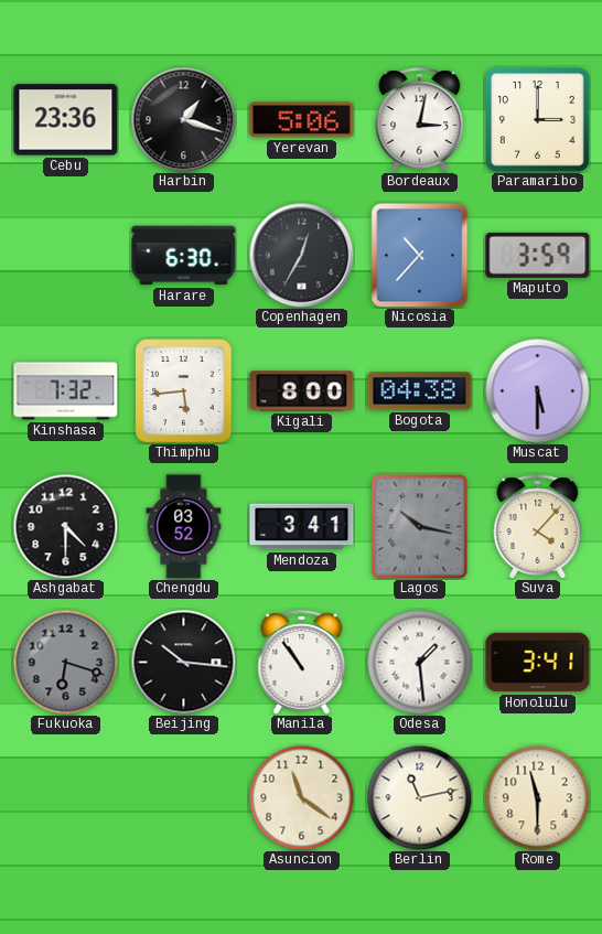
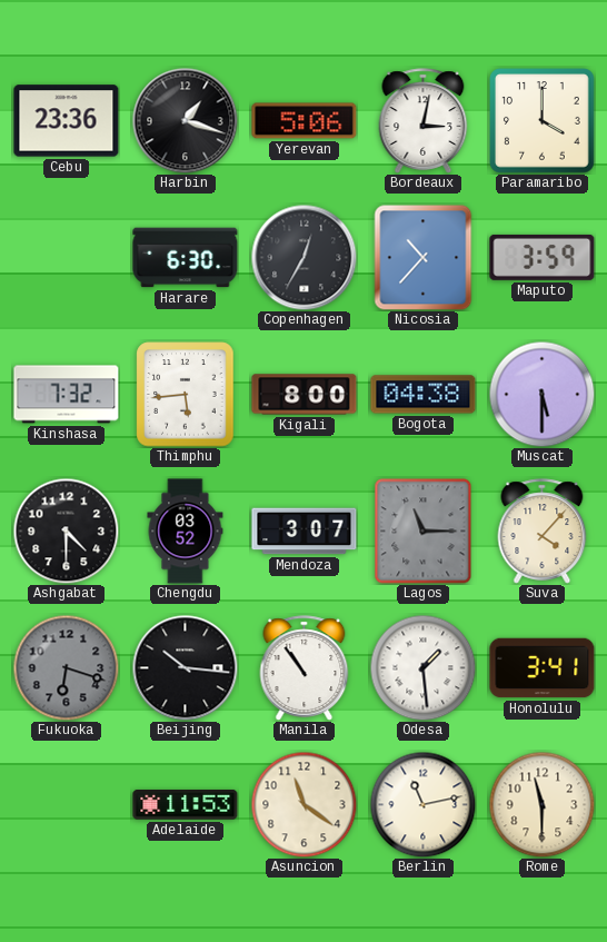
Paramaribo: 3:00 -> 4:00 (543, 121)
Mendoza: 3:41 -> 3:07 (305, 532)
Lagos: 10:17 -> 11:15 (424, 532)
Adelaide: none -> 11:53 (186, 805)
